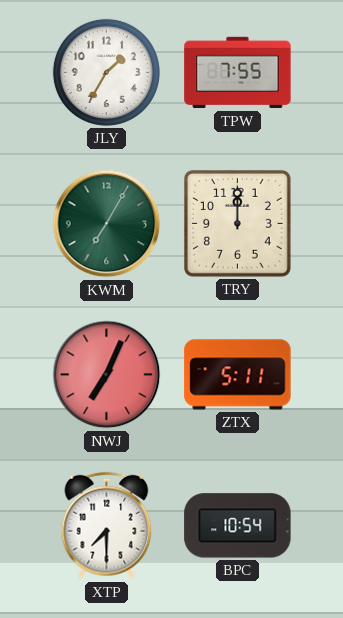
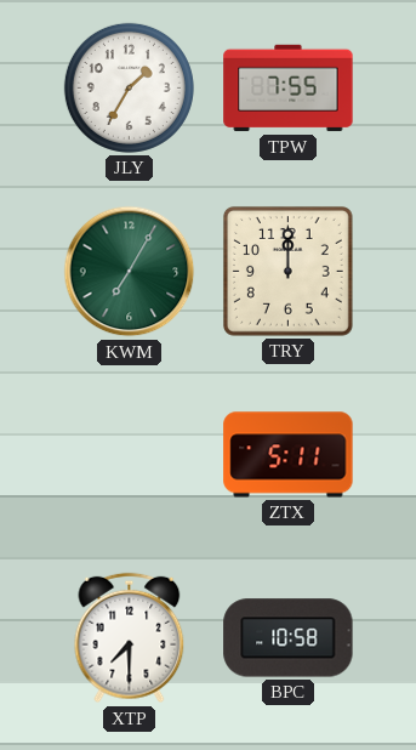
NWJ: 7:04 -> none (107, 375)
BPC: 10:54 -> 10:58 (289, 638)
